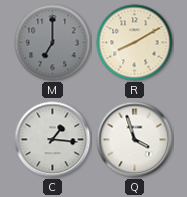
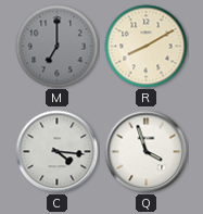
C: 1:16 -> 4:16 (58, 152)
